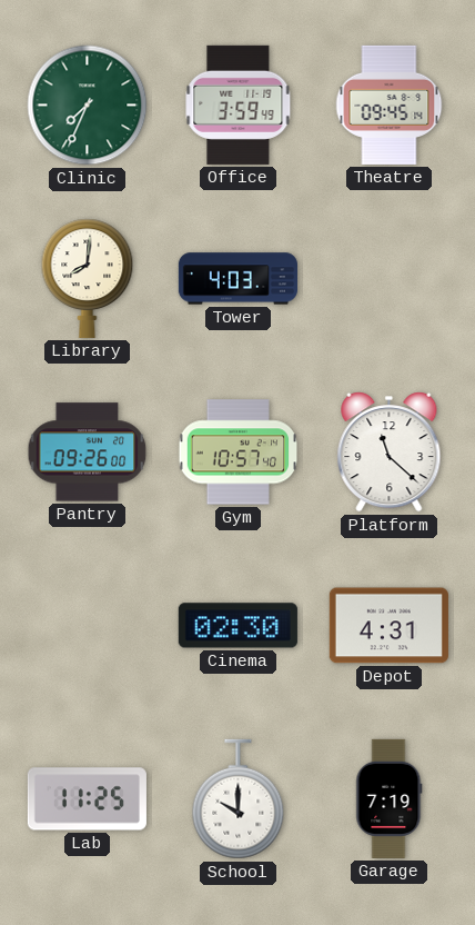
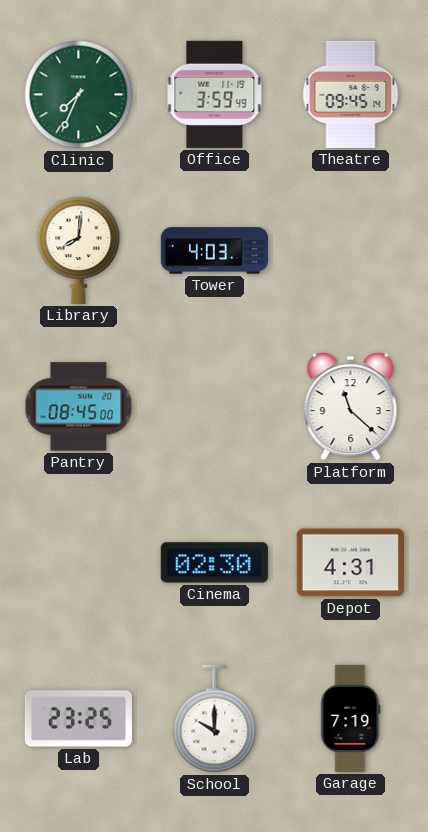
Pantry: 09:26 -> 08:45 (79, 407)
Gym: 10:57 -> none (239, 452)
Lab: 11:25 -> 23:25 (78, 719)
